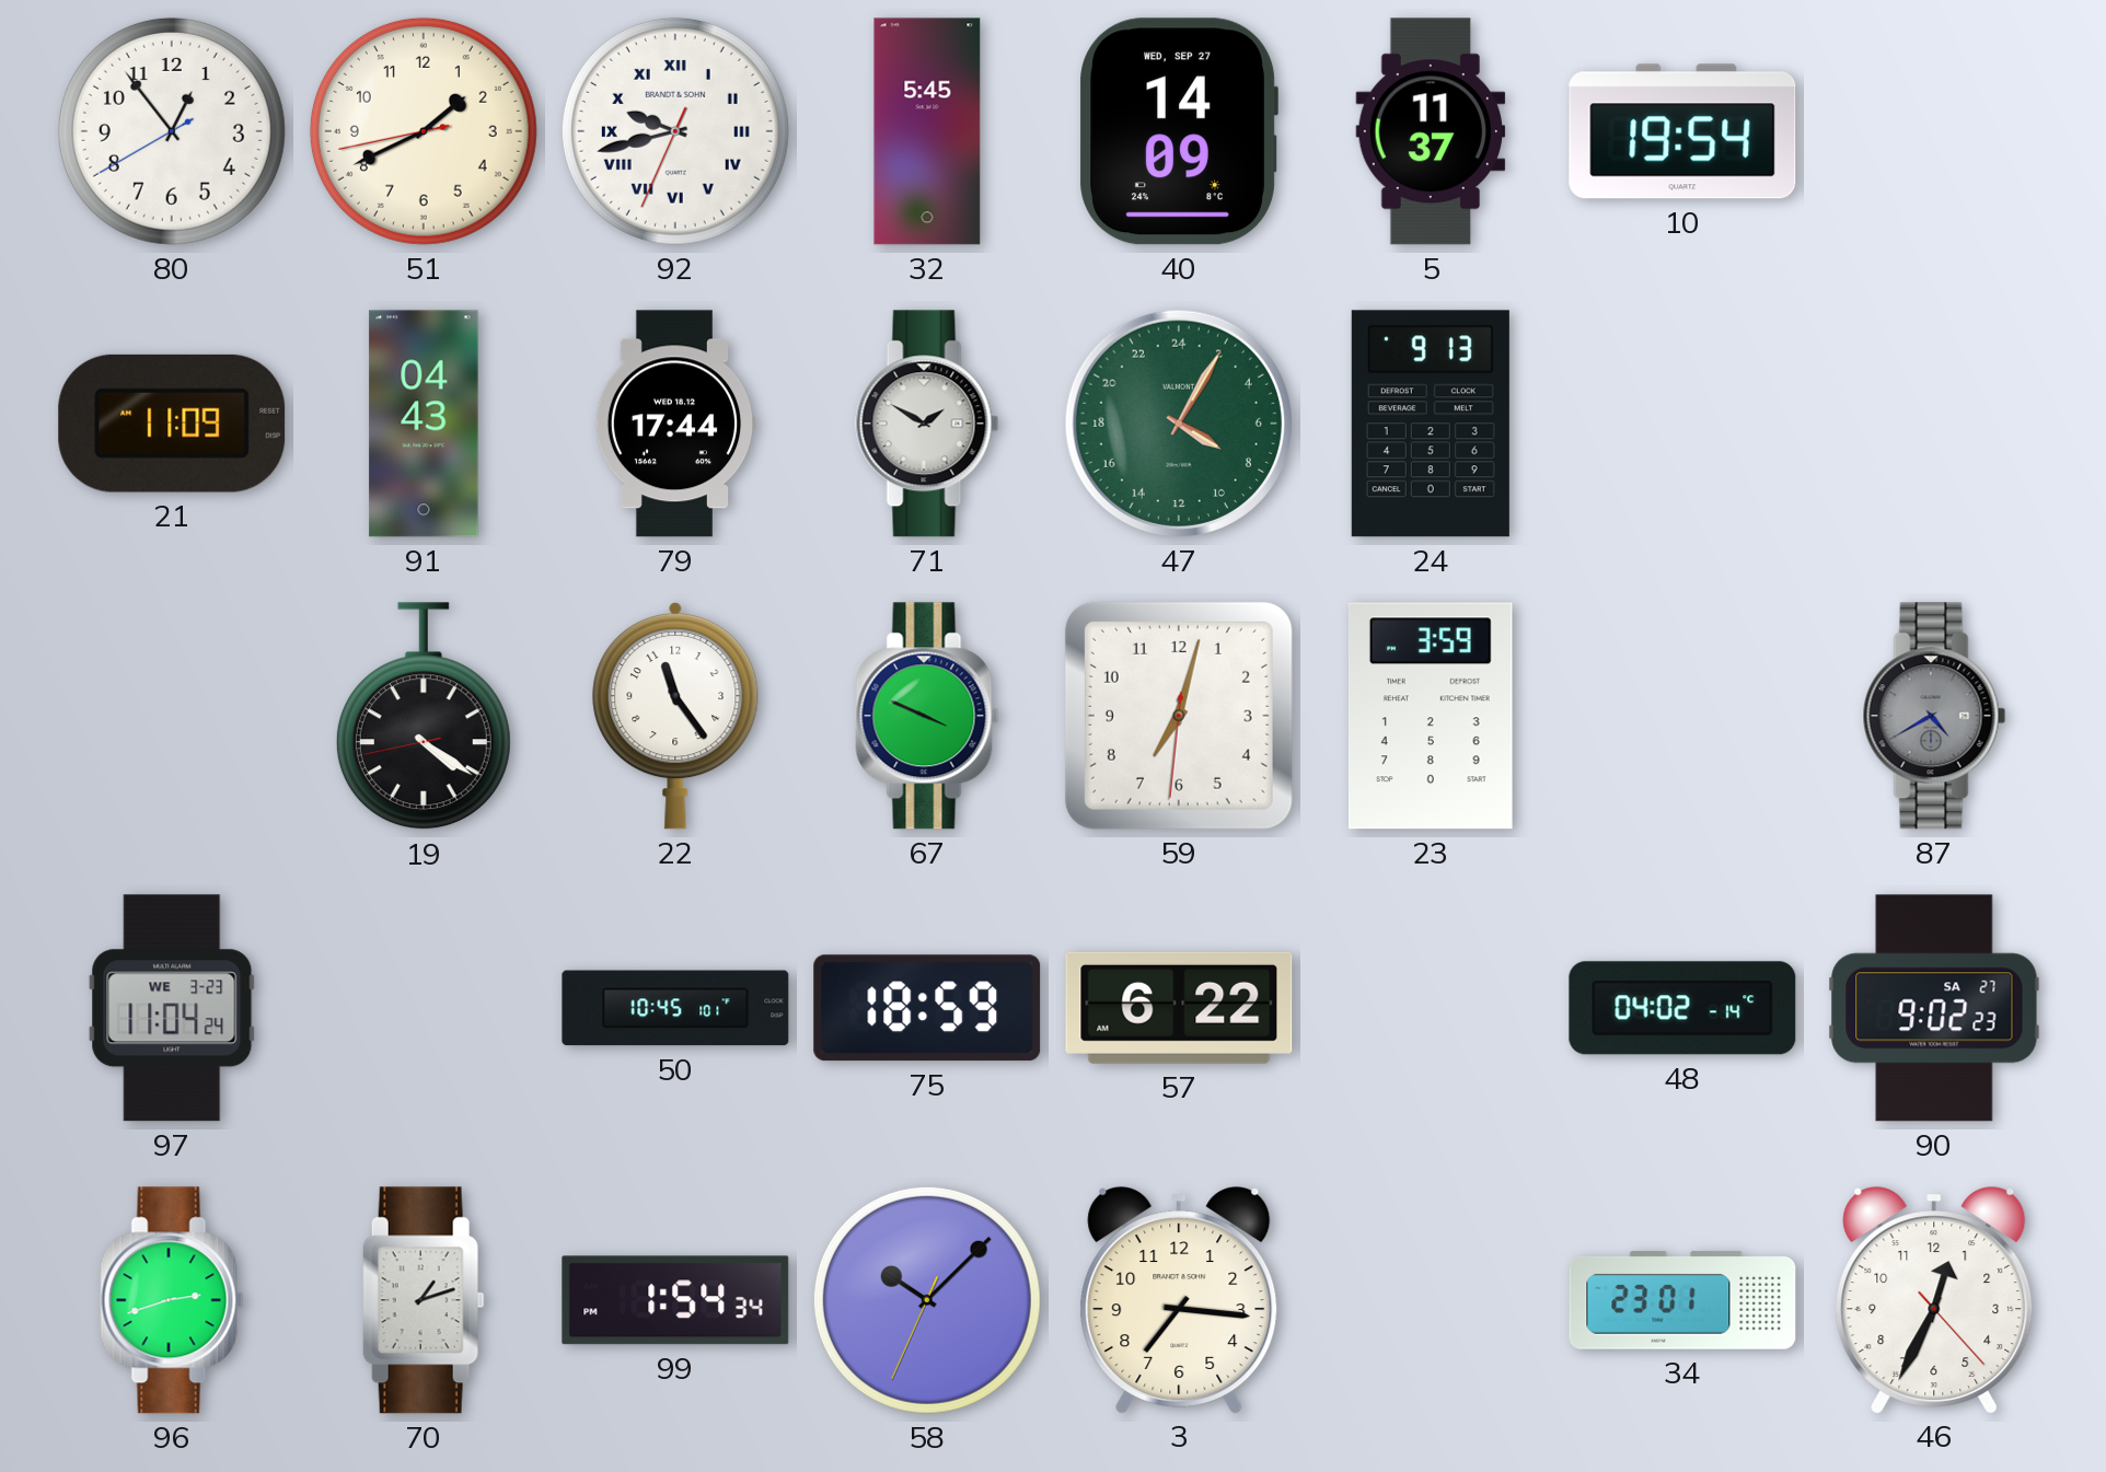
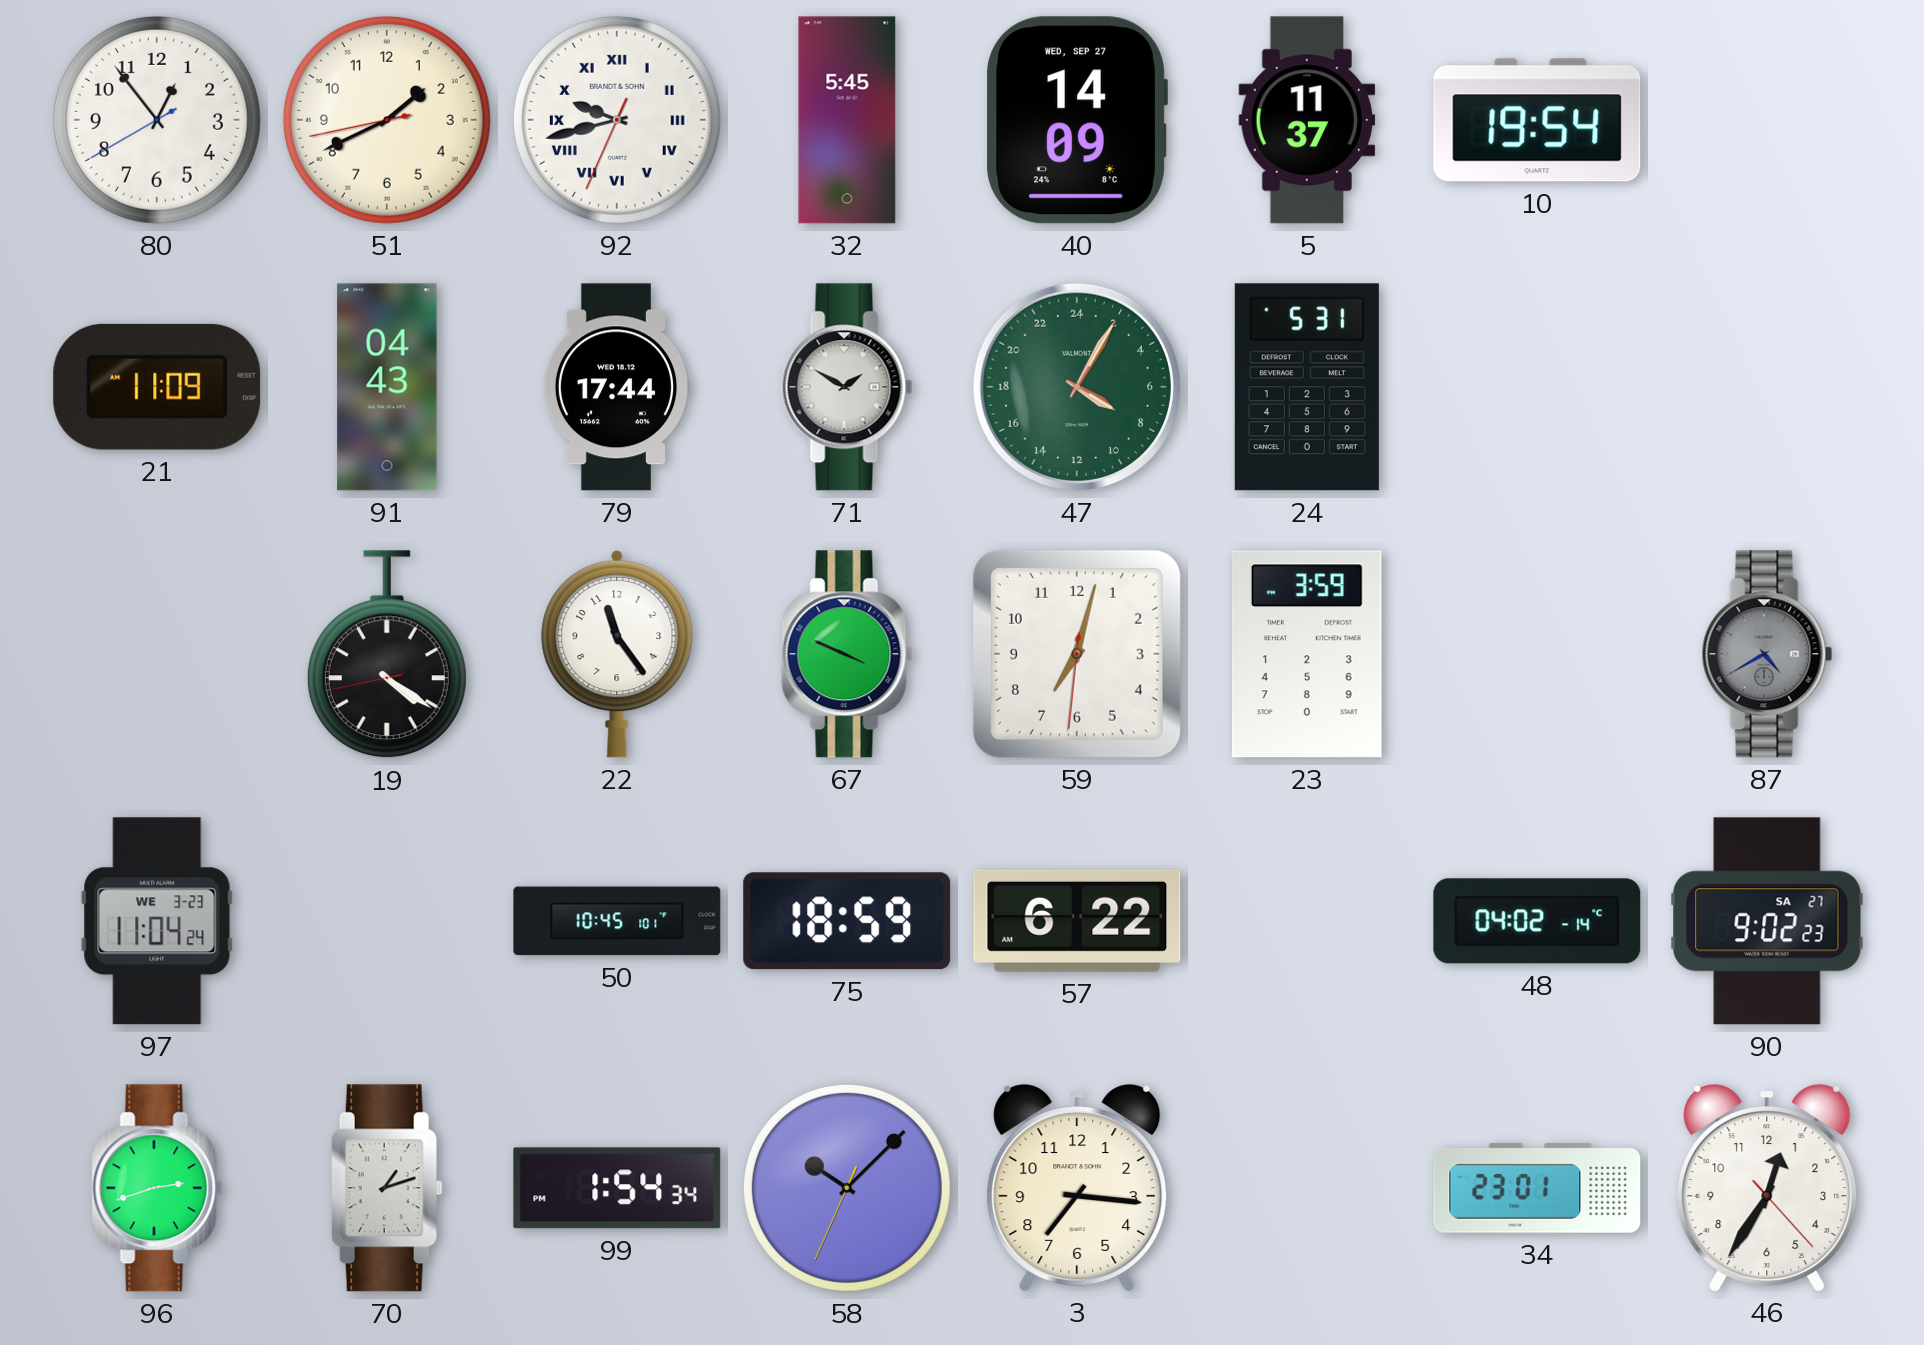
24: 9:13 -> 5:31 (1307, 387)
46: 12:34 -> 12:35 (1767, 1188)
